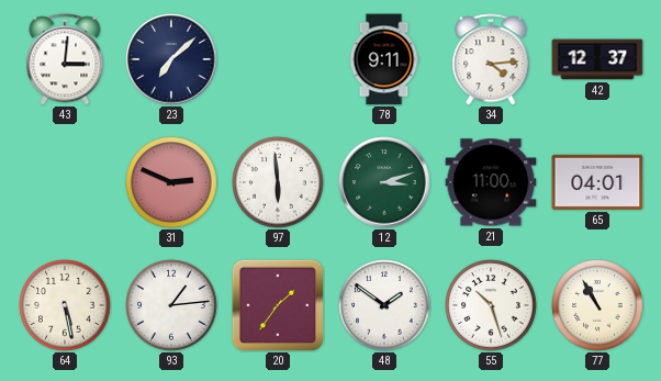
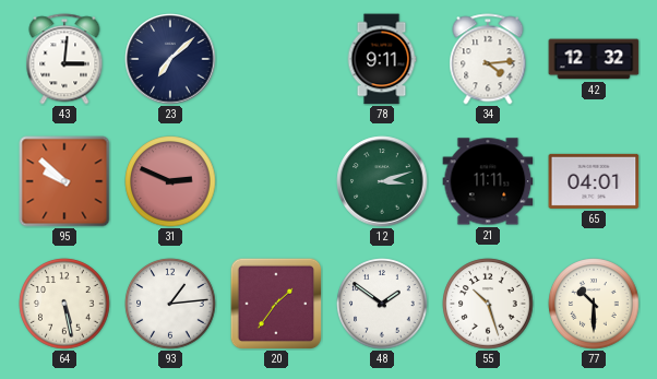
42: 12:37 -> 12:32 (594, 59)
95: none -> 9:52 (64, 181)
97: 5:59 -> none (278, 182)
21: 11:00 -> 11:11 (488, 181)
77: 10:55 -> 10:30 (594, 304)
